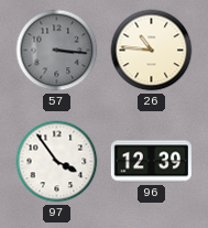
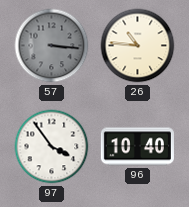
96: 12:39 -> 10:40 (137, 147)
